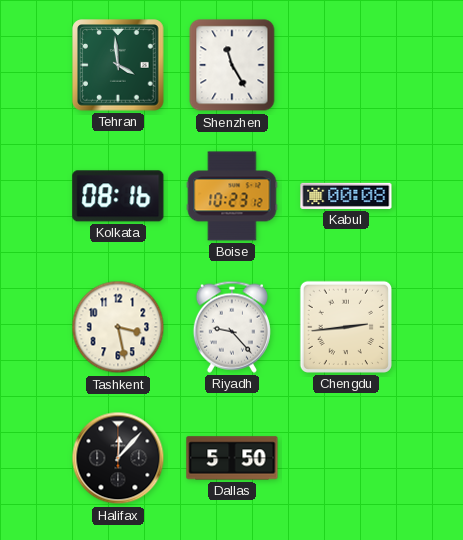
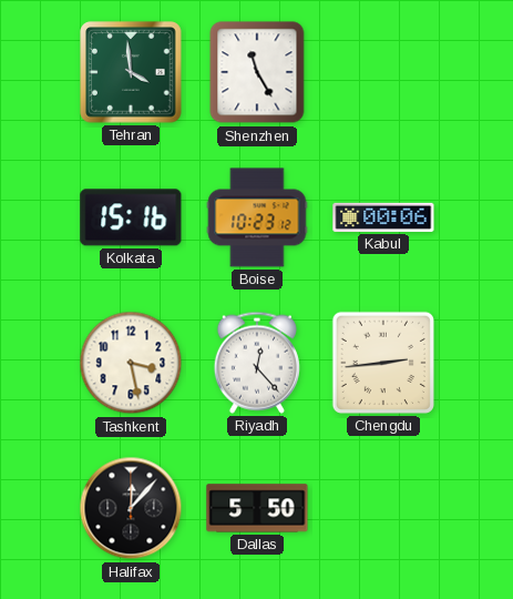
Kolkata: 08:16 -> 15:16 (131, 217)
Kabul: 00:08 -> 00:06 (383, 217)
Riyadh: 9:23 -> 12:23 (257, 363)
